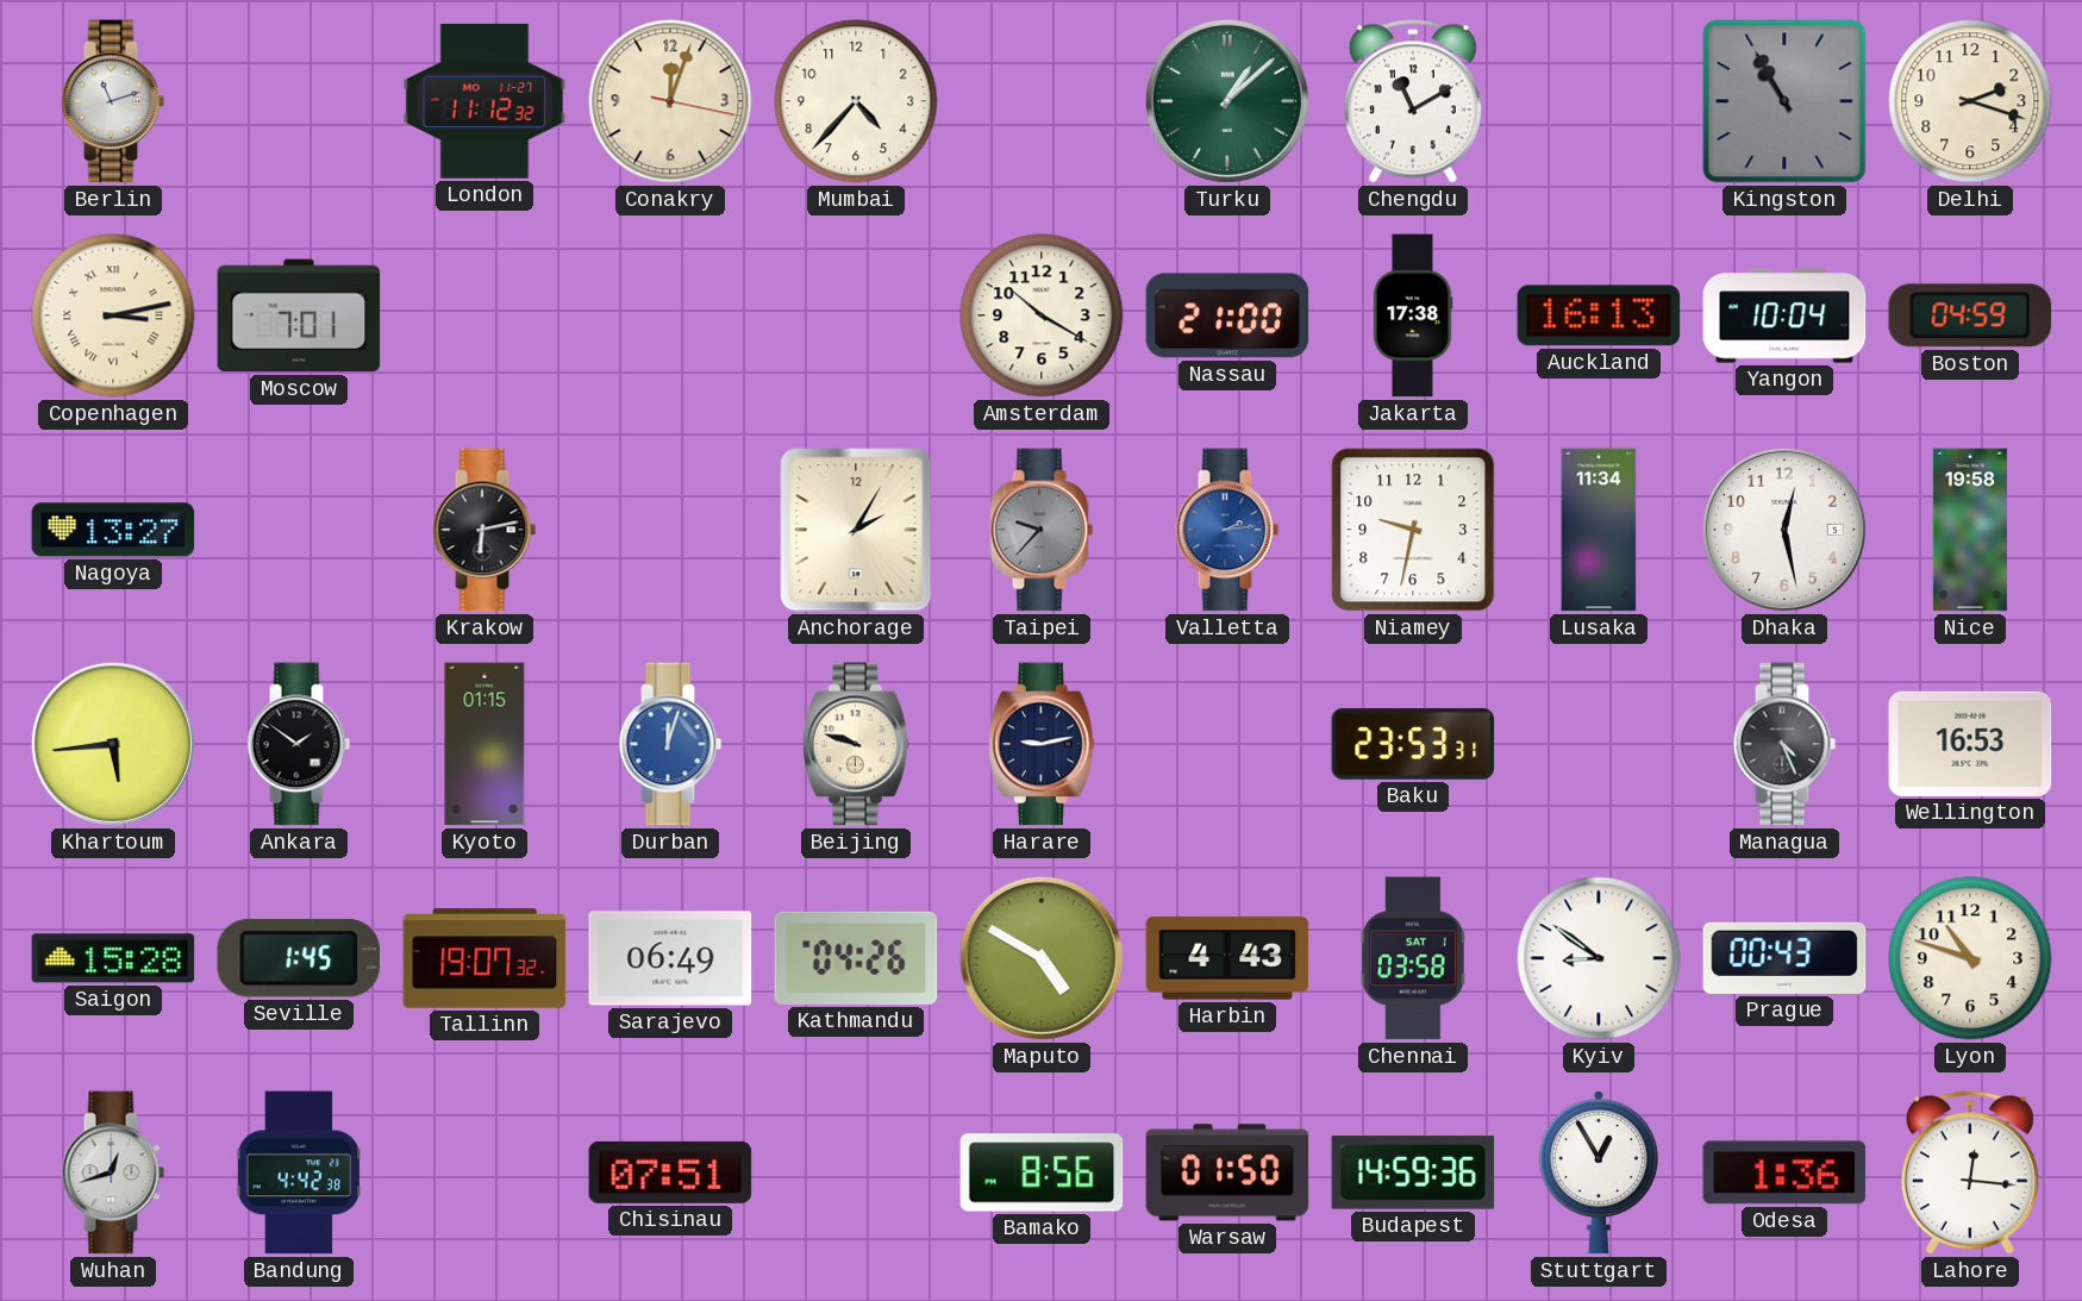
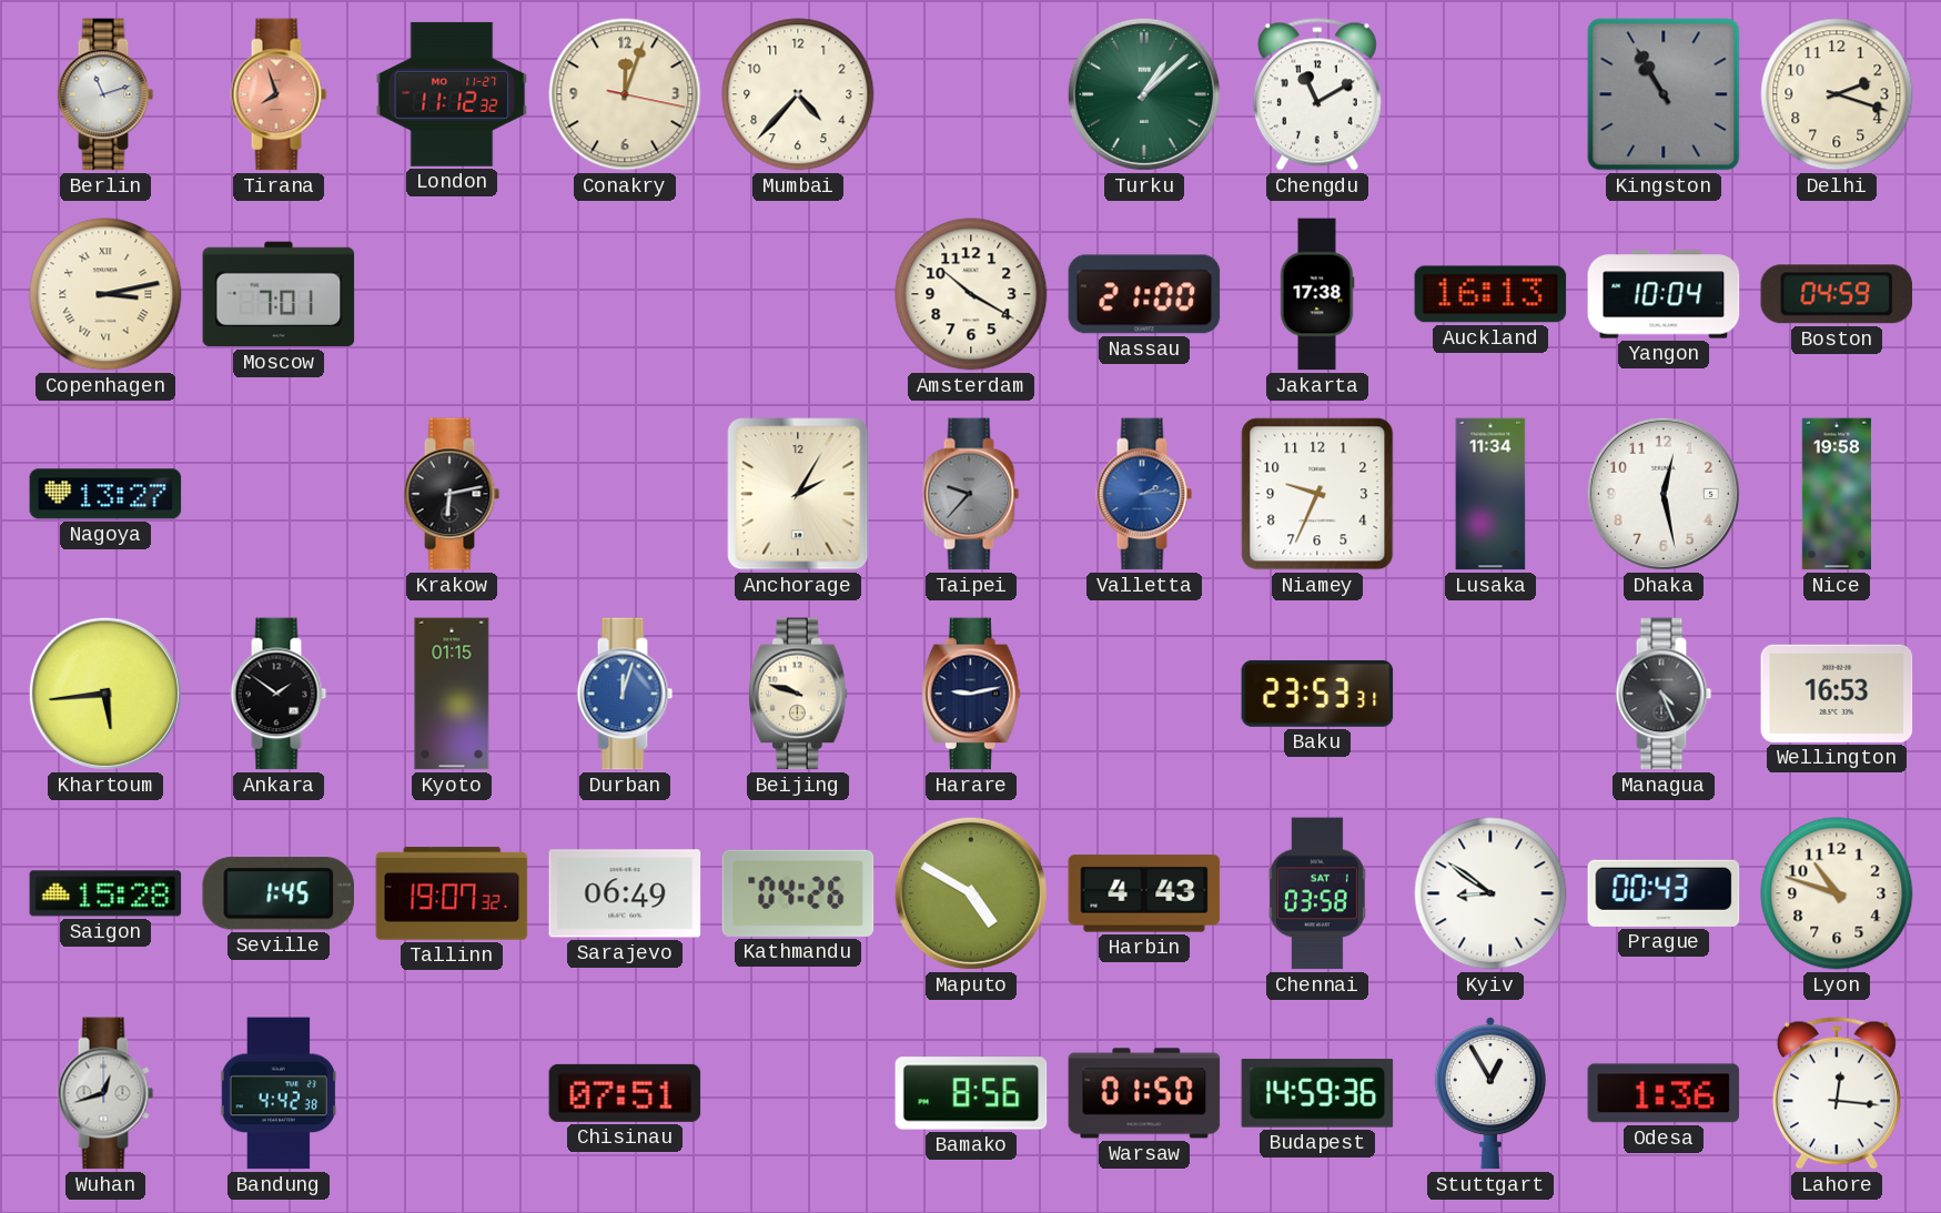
Tirana: none -> 7:57 (279, 94)
Niamey: 9:32 -> 9:34 (1317, 494)
